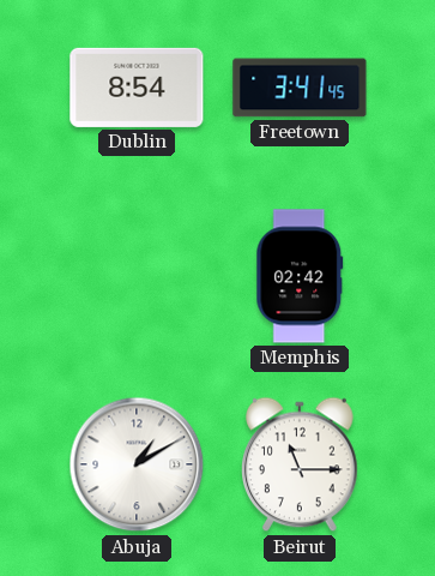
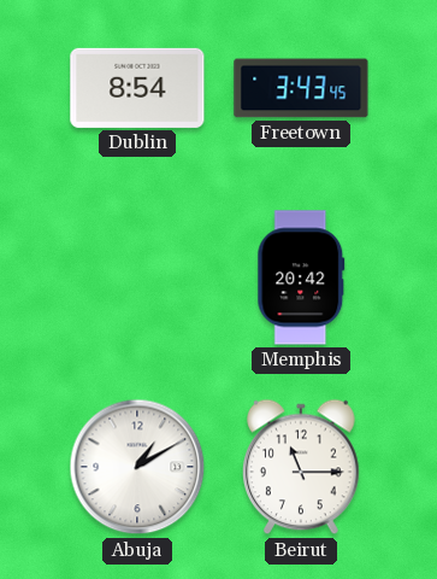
Freetown: 3:41 -> 3:43 (301, 88)
Memphis: 02:42 -> 20:42 (301, 277)
